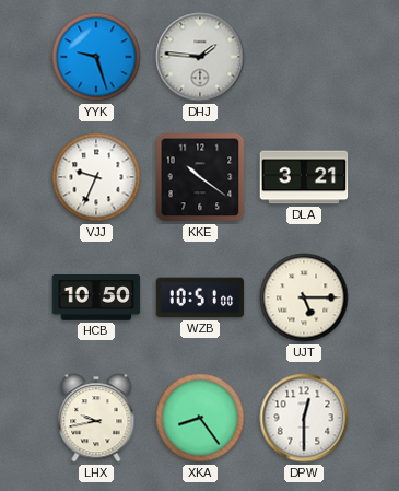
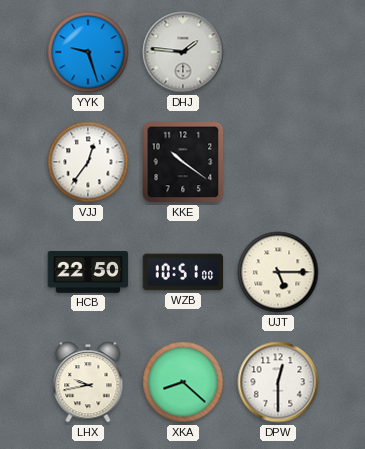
VJJ: 9:34 -> 12:36 (88, 162)
DLA: 3:21 -> none (304, 177)
HCB: 10:50 -> 22:50 (88, 272)
XKA: 8:24 -> 8:22 (183, 382)
